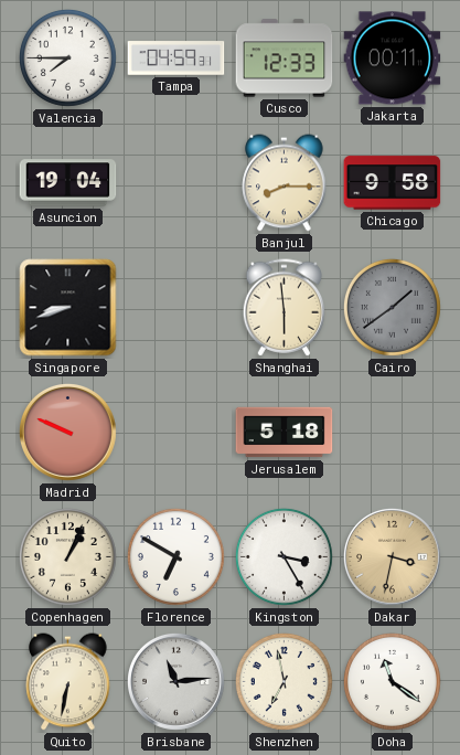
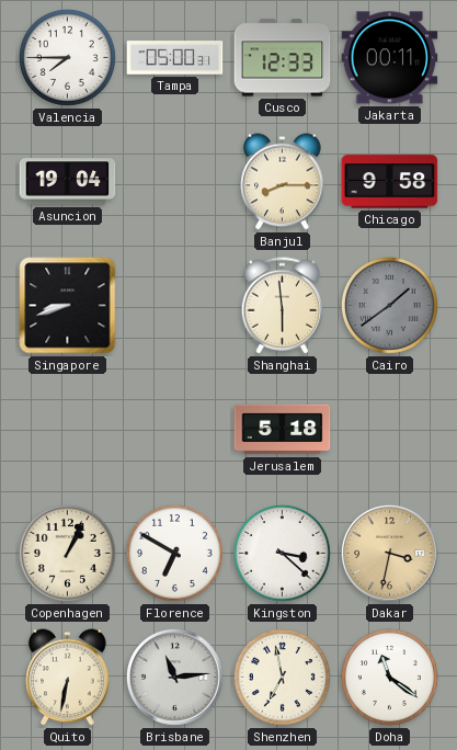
Tampa: 04:59 -> 05:00 (175, 58)
Madrid: 9:49 -> none (67, 432)
Kingston: 3:25 -> 3:22 (282, 553)
